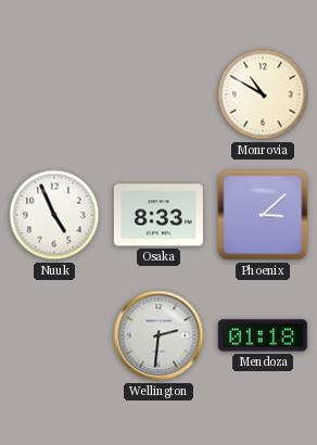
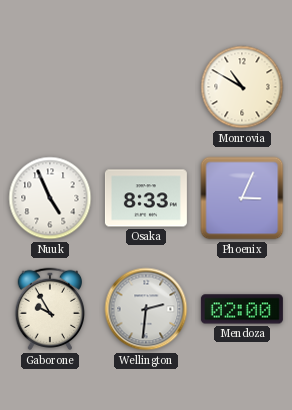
Phoenix: 3:08 -> 3:04 (242, 198)
Gaborone: none -> 9:55 (50, 309)
Mendoza: 01:18 -> 02:00 (242, 309)
